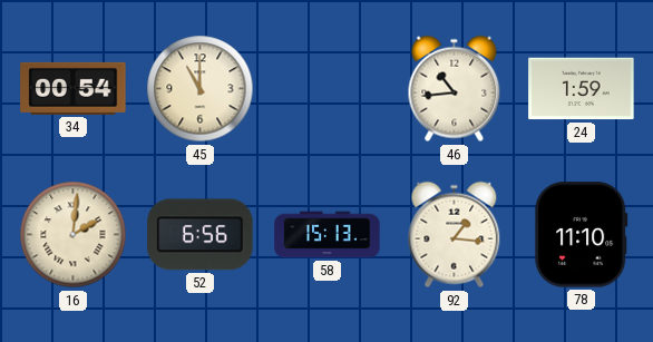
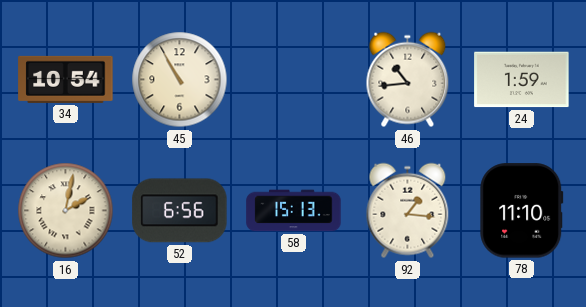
34: 00:54 -> 10:54 (66, 79)
45: 11:00 -> 10:55 (180, 80)
16: 2:01 -> 2:02 (66, 211)
